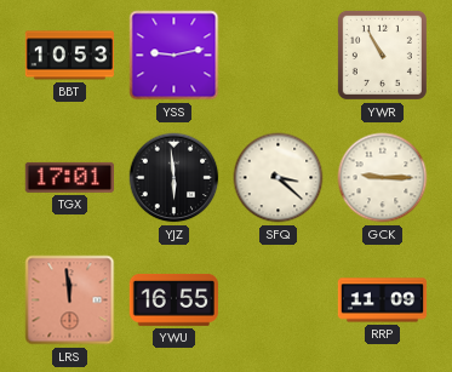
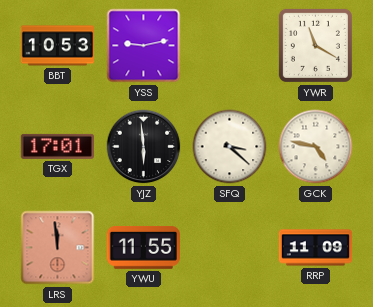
YWR: 10:55 -> 11:20 (315, 45)
GCK: 9:15 -> 4:47 (316, 147)
YWU: 16:55 -> 11:55 (143, 248)
